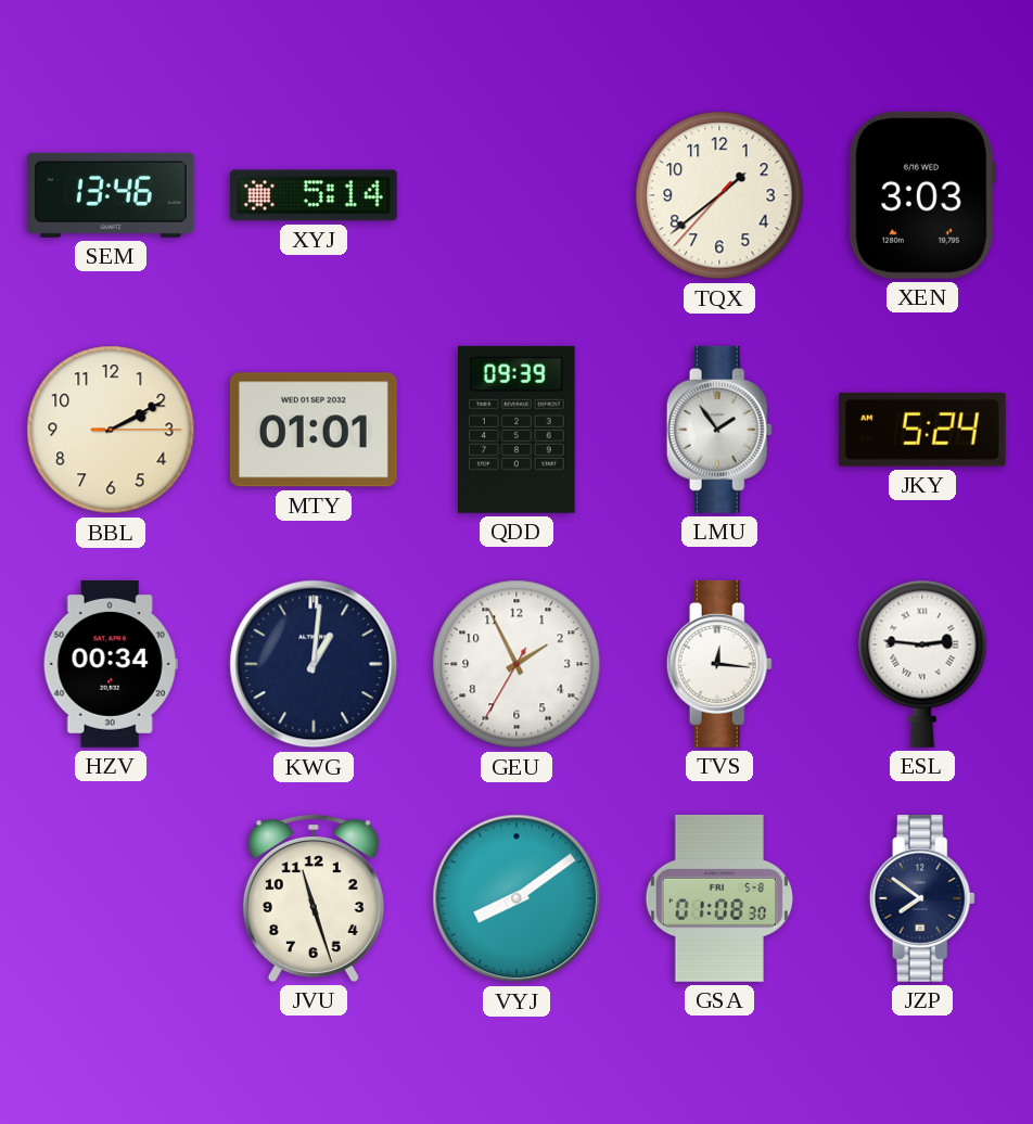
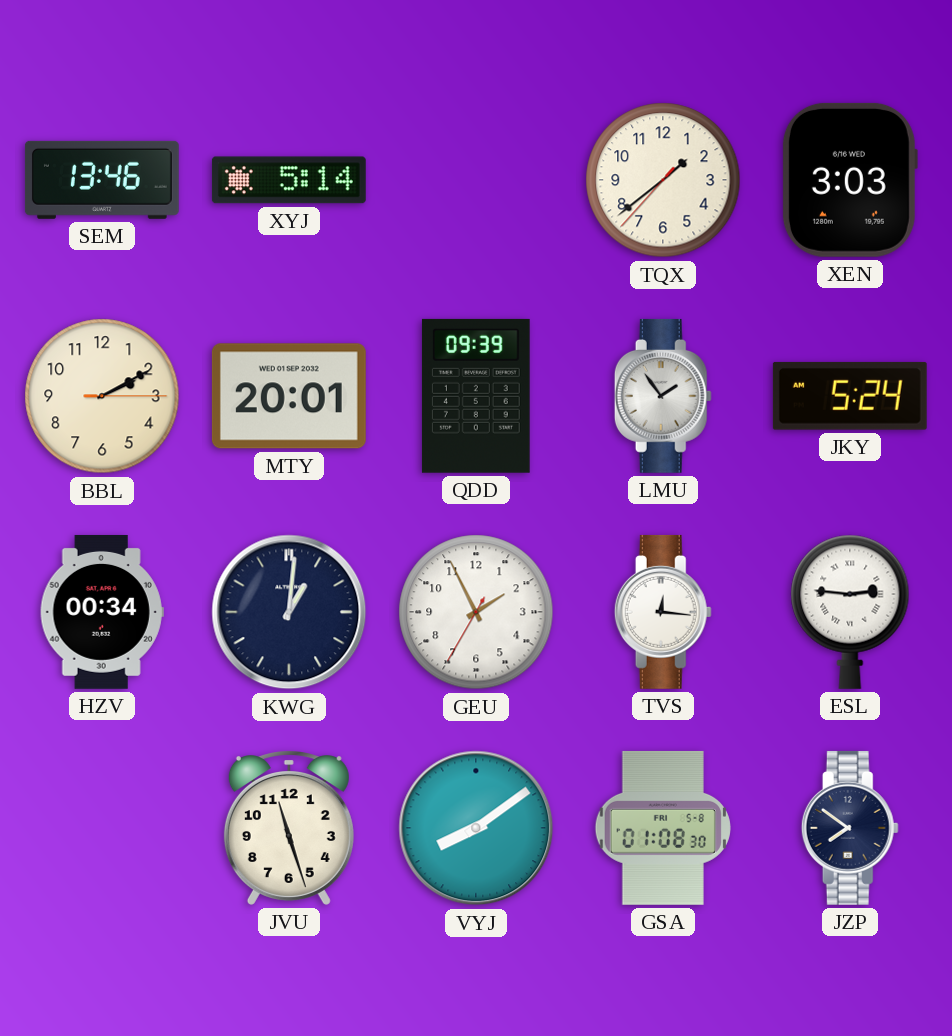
MTY: 01:01 -> 20:01 (289, 396)
